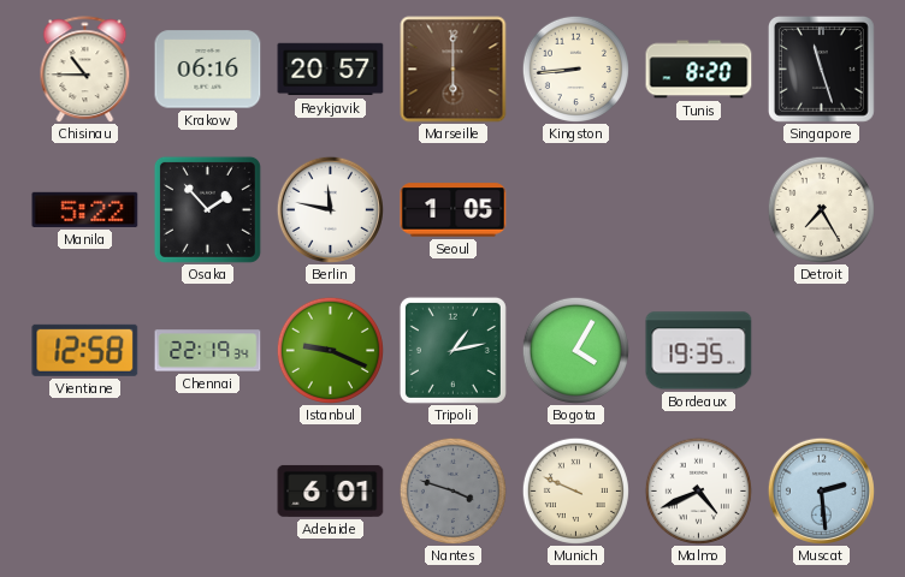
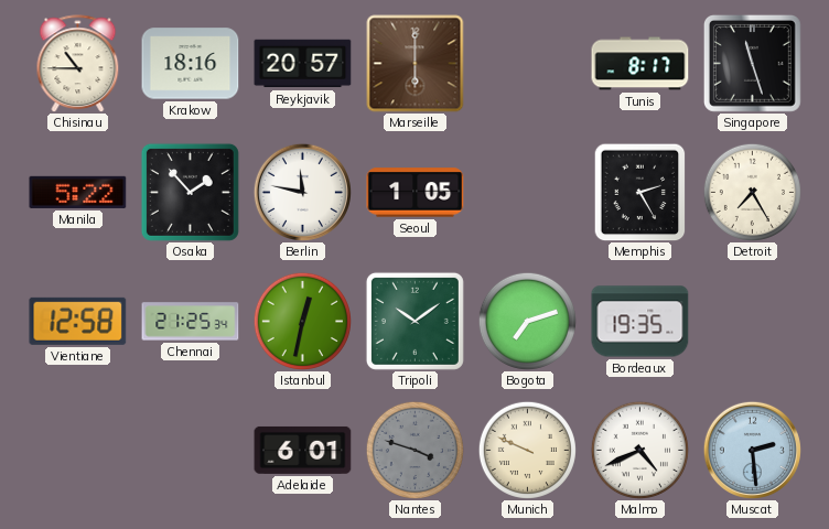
Krakow: 06:16 -> 18:16 (191, 64)
Kingston: 8:44 -> none (575, 69)
Tunis: 8:20 -> 8:17 (640, 64)
Memphis: none -> 2:25 (640, 192)
Chennai: 22:19 -> 21:25 (191, 322)
Istanbul: 9:19 -> 12:32 (302, 321)
Tripoli: 1:13 -> 10:09 (415, 321)
Bogota: 4:05 -> 7:12 (527, 321)
